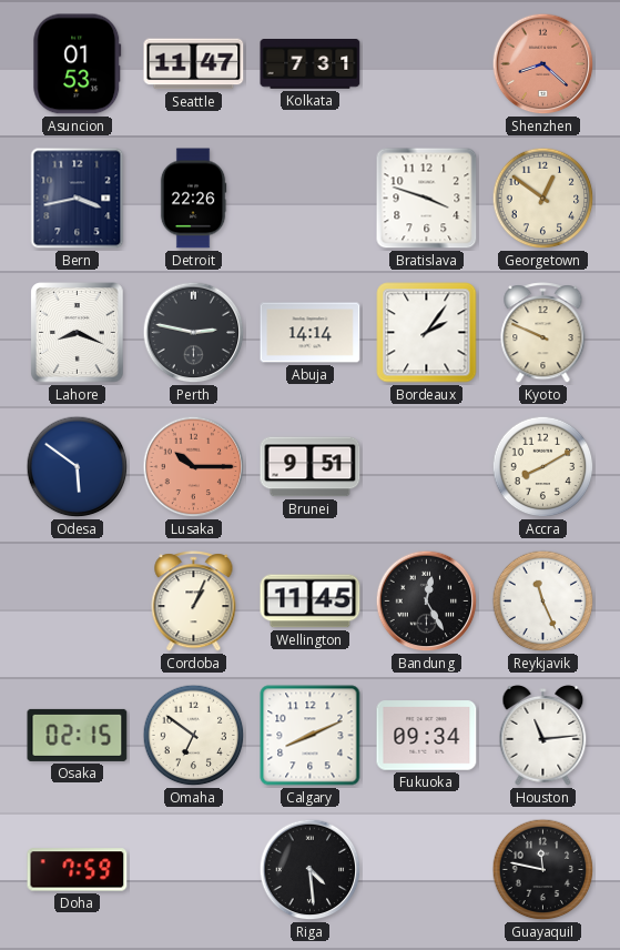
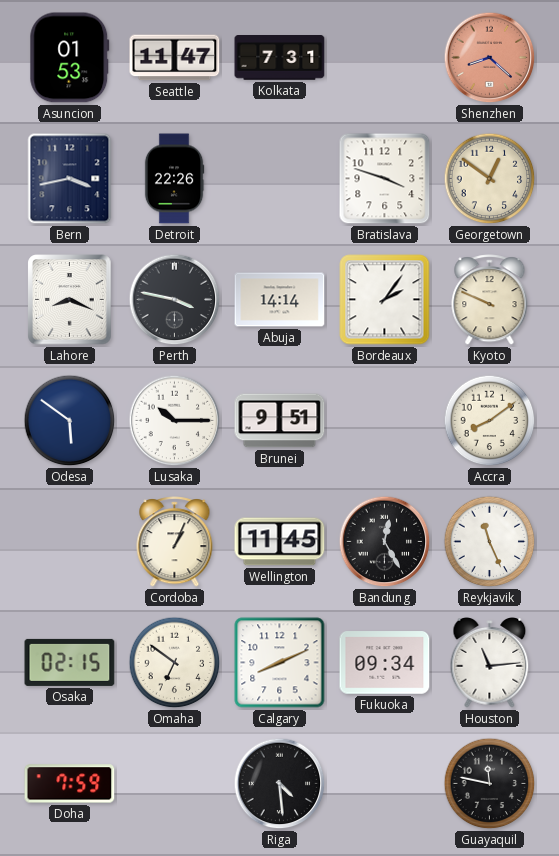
Perth: 2:47 -> 3:47 (175, 300)
Lusaka dial: salmon -> white (175, 421)
Accra: 8:10 -> 8:09 (490, 421)
